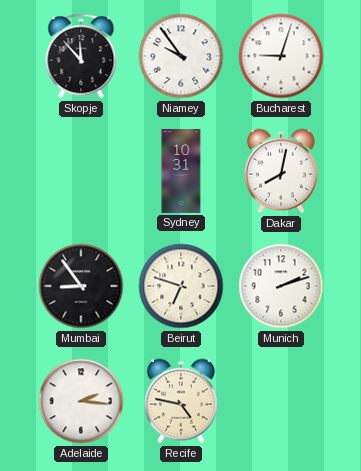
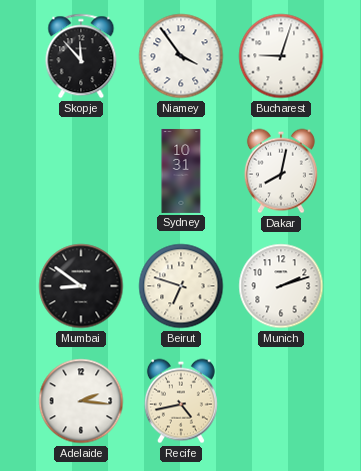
Niamey: 9:54 -> 3:54 (181, 56)
Mumbai: 8:54 -> 8:51 (81, 286)
Recife: 4:47 -> 4:43 (181, 401)
